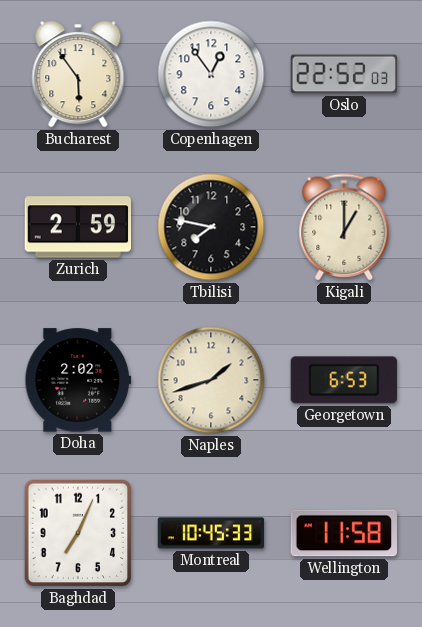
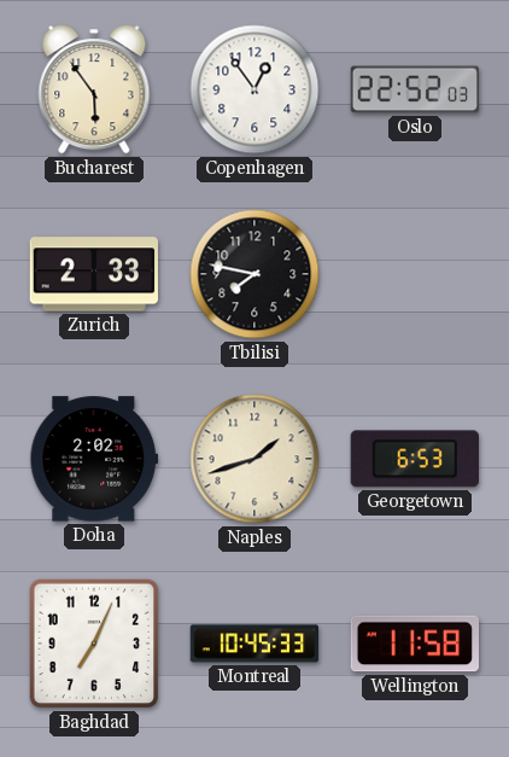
Zurich: 2:59 -> 2:33 (93, 274)
Kigali: 1:00 -> none (344, 227)
